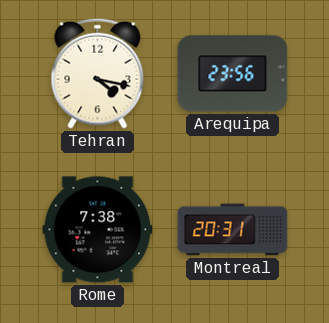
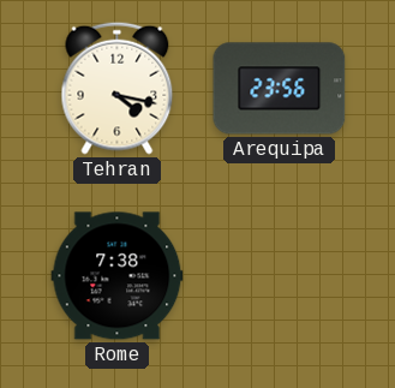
Montreal: 20:31 -> none (233, 230)
